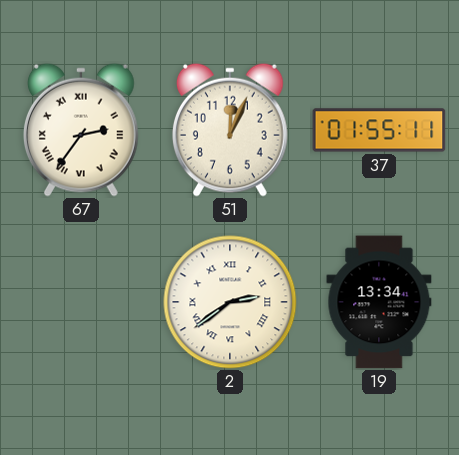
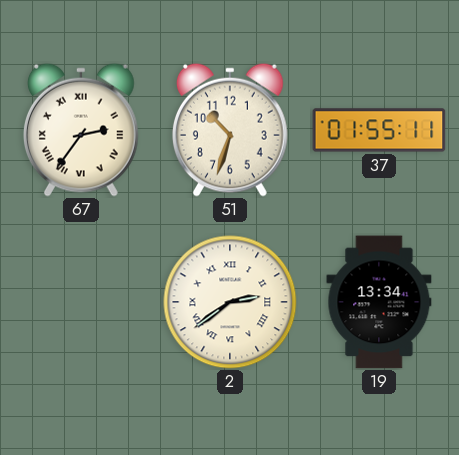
51: 12:04 -> 10:33 (230, 130)
